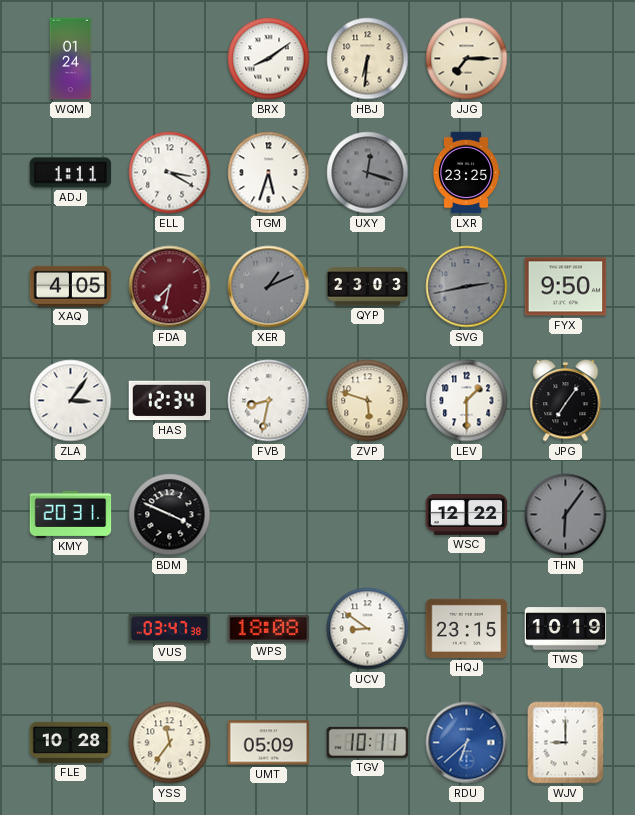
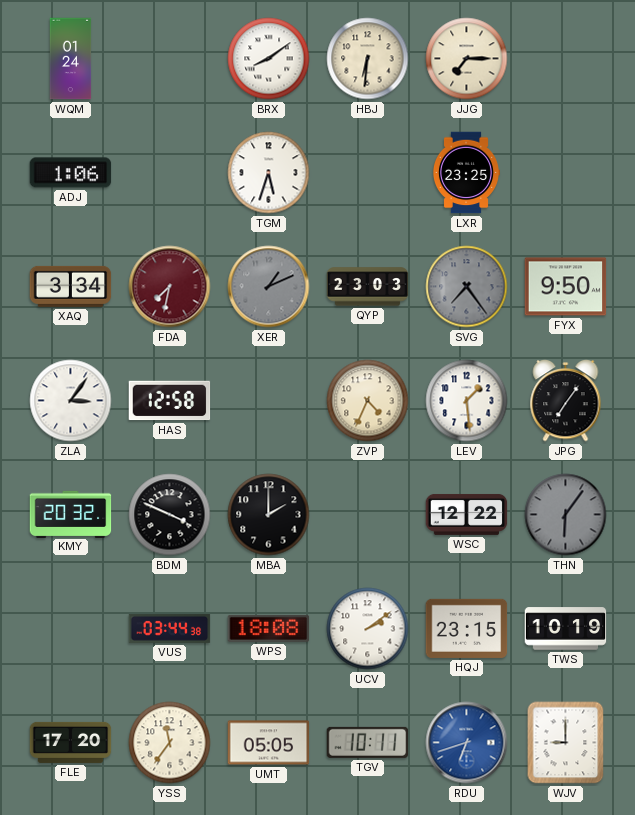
ADJ: 1:11 -> 1:06 (71, 173)
ELL: 3:20 -> none (170, 173)
UXY: 12:18 -> none (368, 173)
XAQ: 4:05 -> 3:34 (71, 286)
SVG: 2:43 -> 7:24 (467, 287)
HAS: 12:34 -> 12:58 (170, 401)
FVB: 8:32 -> none (269, 401)
ZVP: 5:48 -> 4:34 (368, 401)
LEV: 1:30 -> 1:29 (467, 401)
KMY: 20:31 -> 20:32 (71, 514)
MBA: none -> 2:00 (269, 515)
VUS: 03:47 -> 03:44 (170, 628)
UCV: 8:51 -> 2:09 (368, 629)
FLE: 10:28 -> 17:20 (71, 742)
UMT: 05:09 -> 05:05 (269, 743)
RDU: 6:38 -> 6:42 (467, 743)
